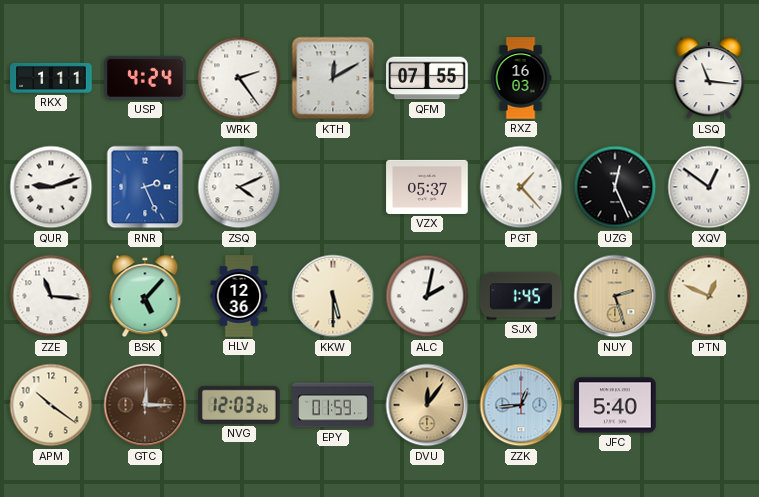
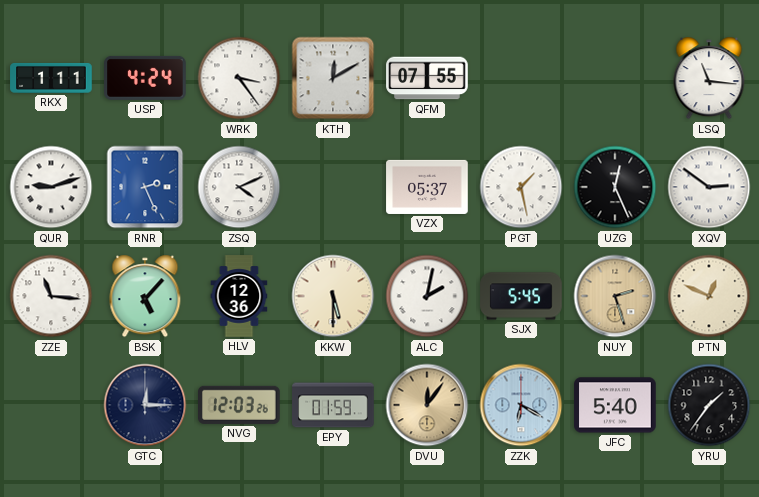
WRK: 2:24 -> 3:24 (239, 78)
RXZ: 16:03 -> none (521, 78)
PGT: 1:23 -> 1:28 (521, 187)
XQV: 12:51 -> 2:51 (709, 187)
SJX: 1:45 -> 5:45 (521, 296)
APM: 10:21 -> none (51, 405)
GTC dial: brown -> navy (145, 405)
ZZK: 12:44 -> 6:20 (521, 405)
YRU: none -> 1:36 (709, 405)
